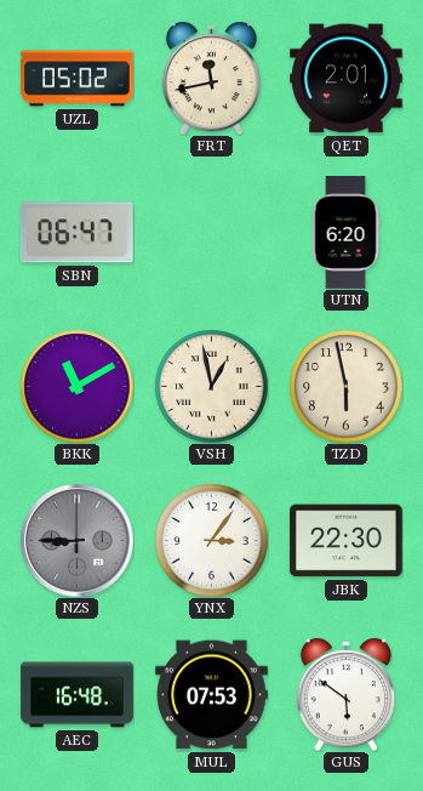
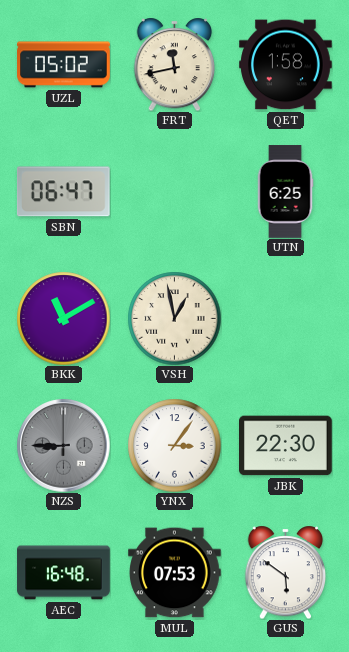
QET: 2:01 -> 1:58 (286, 65)
UTN: 6:20 -> 6:25 (285, 192)
TZD: 5:58 -> none (345, 386)
